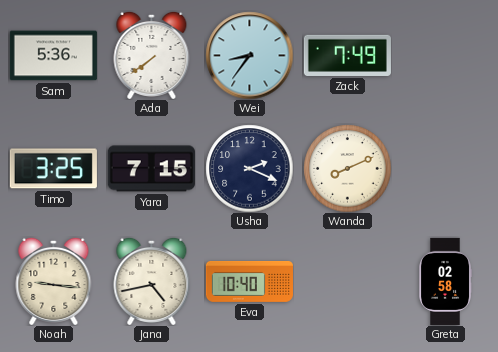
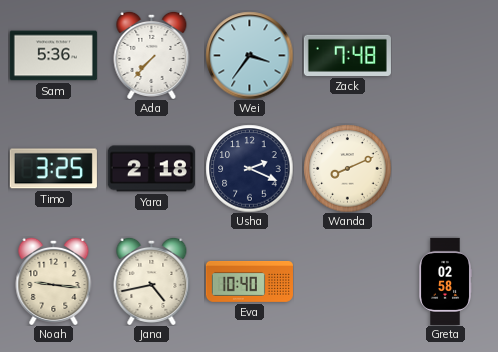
Ada: 7:39 -> 7:37 (152, 55)
Wei: 8:36 -> 3:36 (249, 55)
Zack: 7:49 -> 7:48 (347, 55)
Yara: 7:15 -> 2:18 (151, 169)
